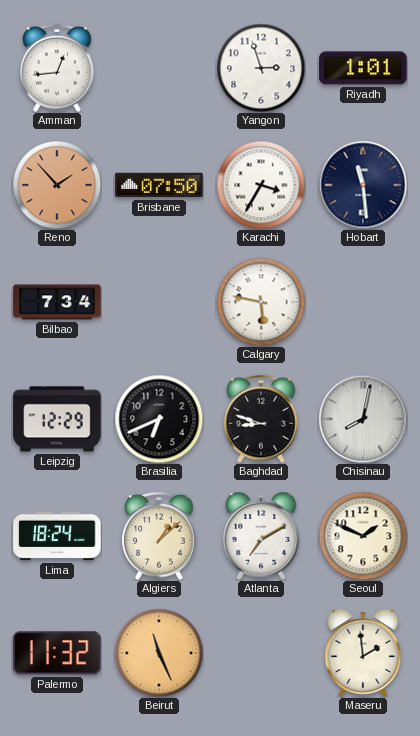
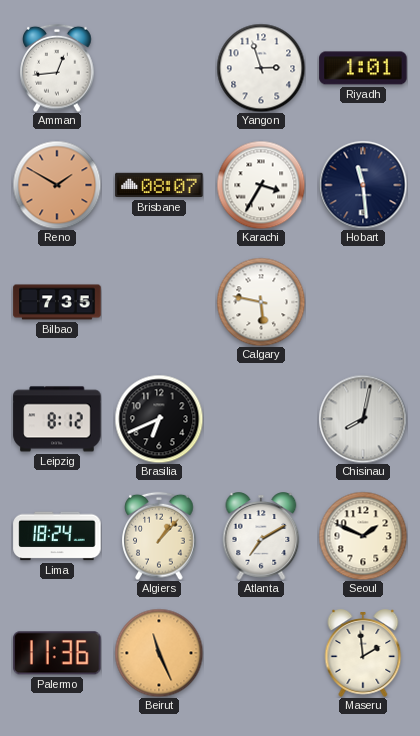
Reno: 1:53 -> 1:50 (57, 185)
Brisbane: 07:50 -> 08:07 (159, 185)
Bilbao: 7:34 -> 7:35 (57, 302)
Leipzig: 12:29 -> 8:12 (57, 419)
Baghdad: 8:48 -> none (261, 419)
Algiers: 1:08 -> 1:07 (159, 536)
Palermo: 11:32 -> 11:36 (57, 653)
